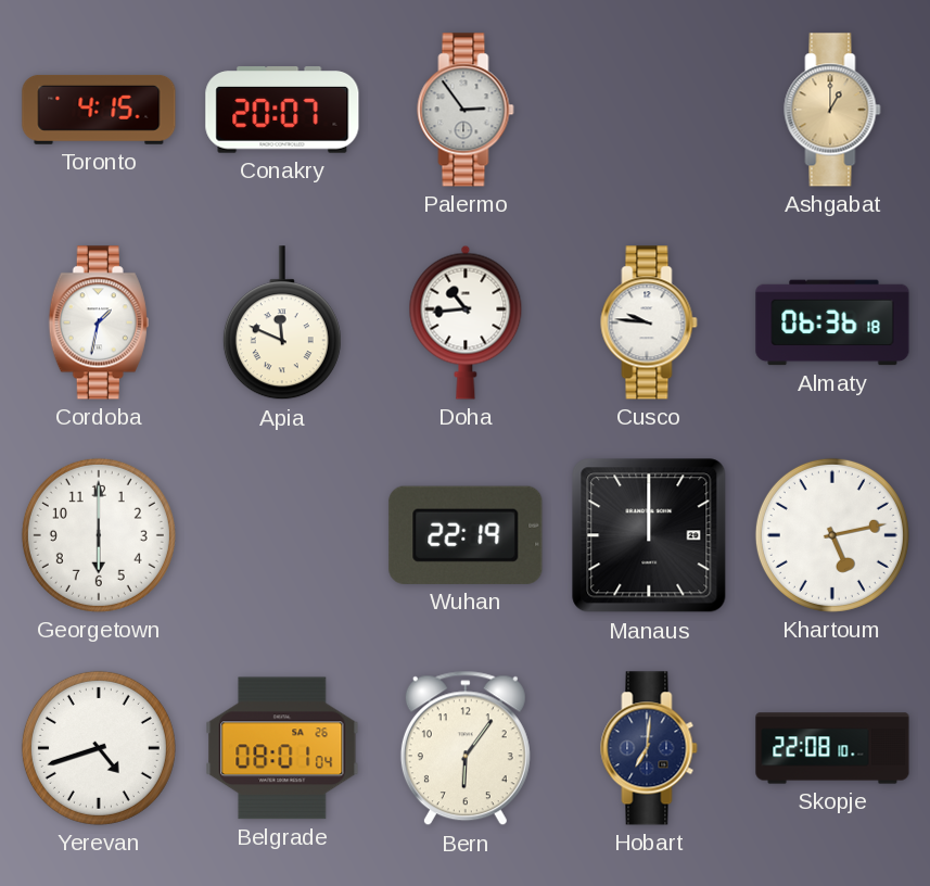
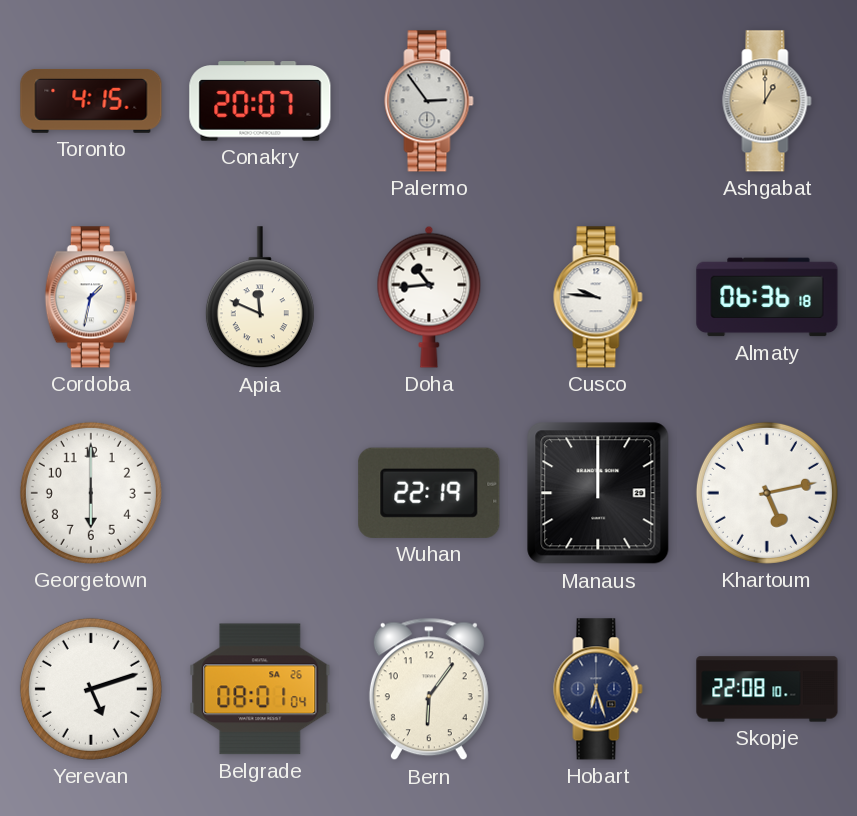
Yerevan: 4:42 -> 5:12 (91, 689)
Hobart: 7:01 -> 6:27 (598, 689)
